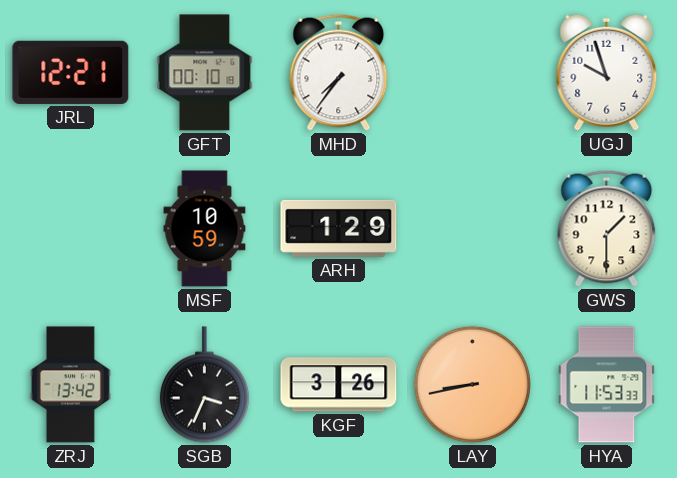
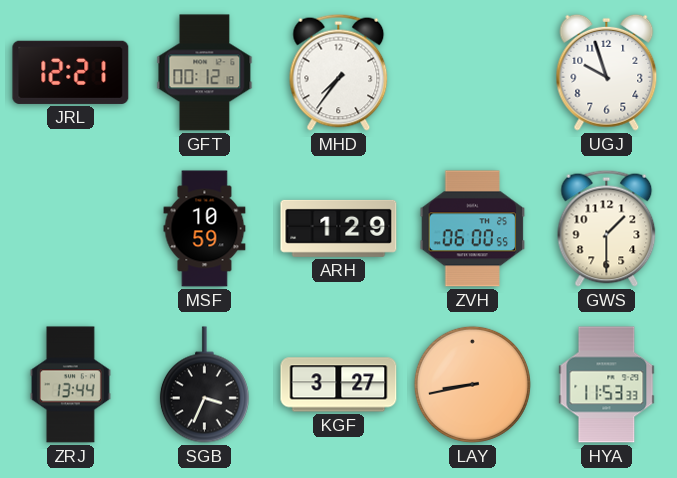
GFT: 00:10 -> 00:12 (205, 73)
ZVH: none -> 06:00 (473, 229)
ZRJ: 13:42 -> 13:44 (70, 385)
KGF: 3:26 -> 3:27 (339, 385)
